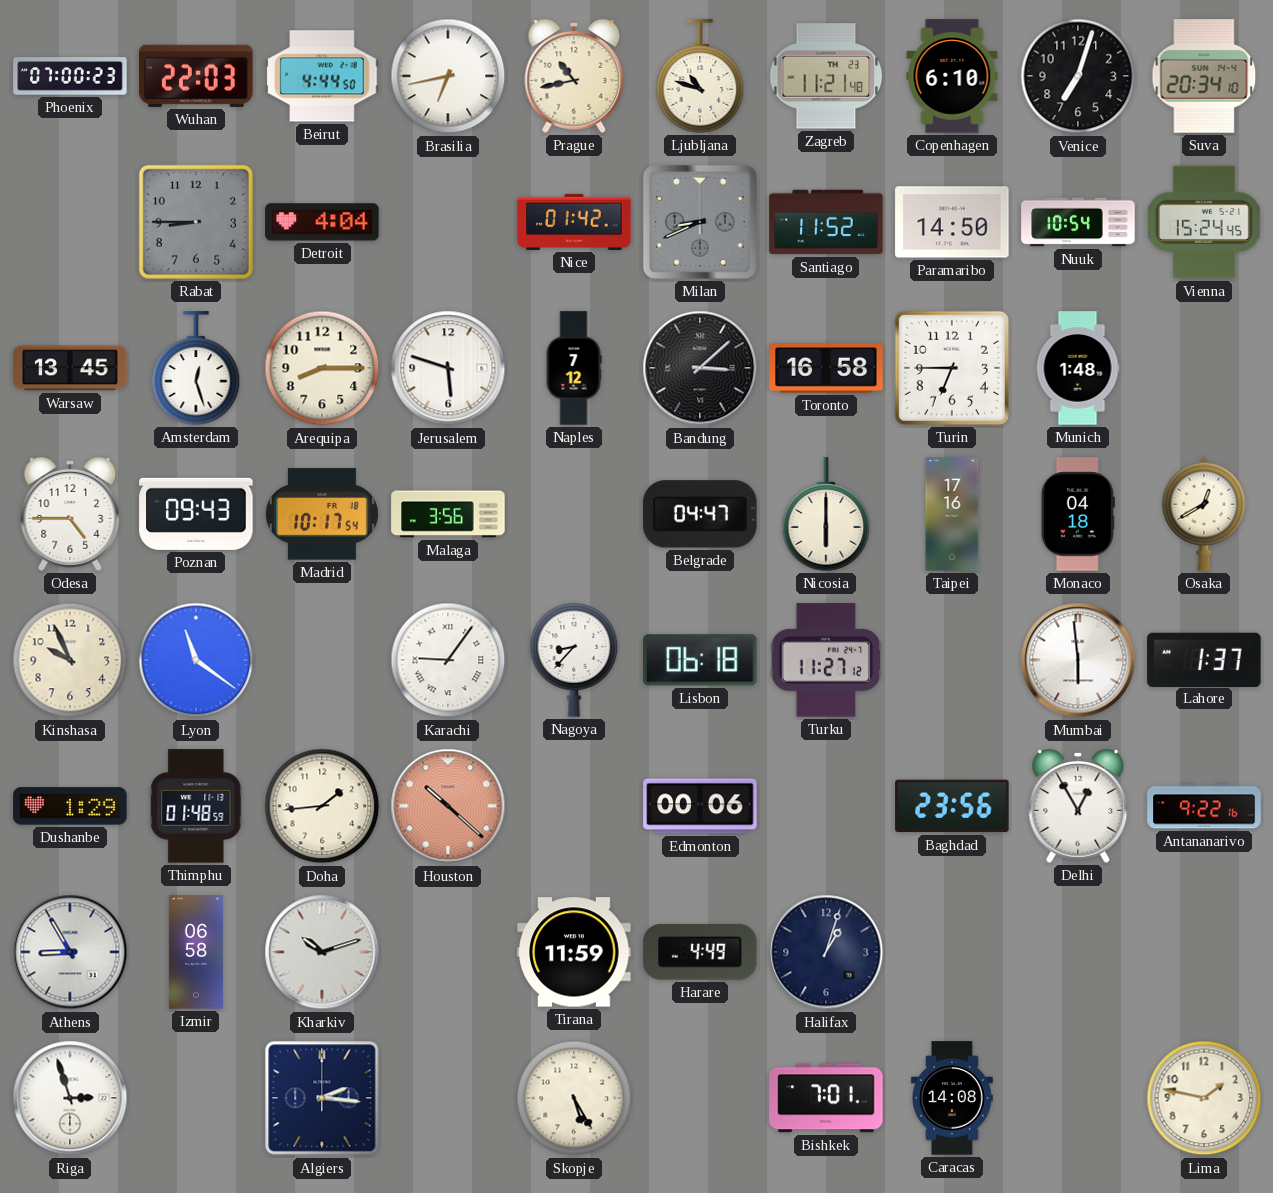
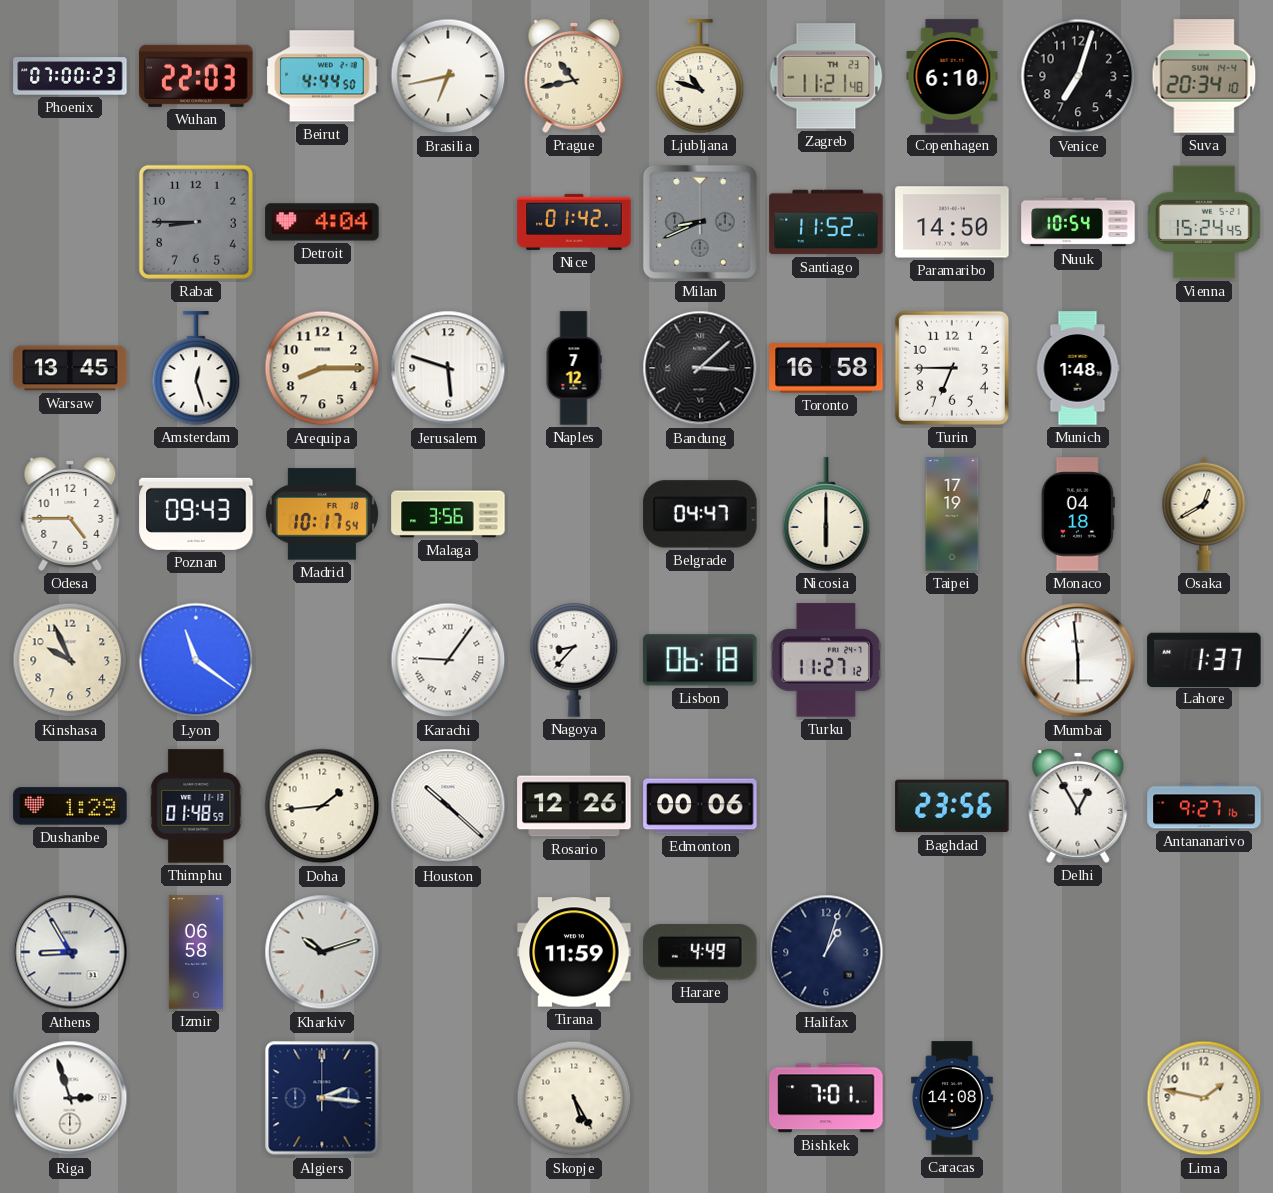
Taipei: 17:16 -> 17:19 (952, 514)
Houston dial: salmon -> white (448, 806)
Rosario: none -> 12:26 (574, 806)
Antananarivo: 9:22 -> 9:27 (1204, 806)
